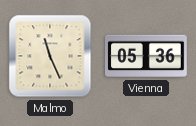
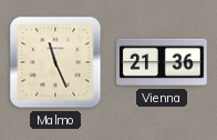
Vienna: 05:36 -> 21:36 (163, 62)
